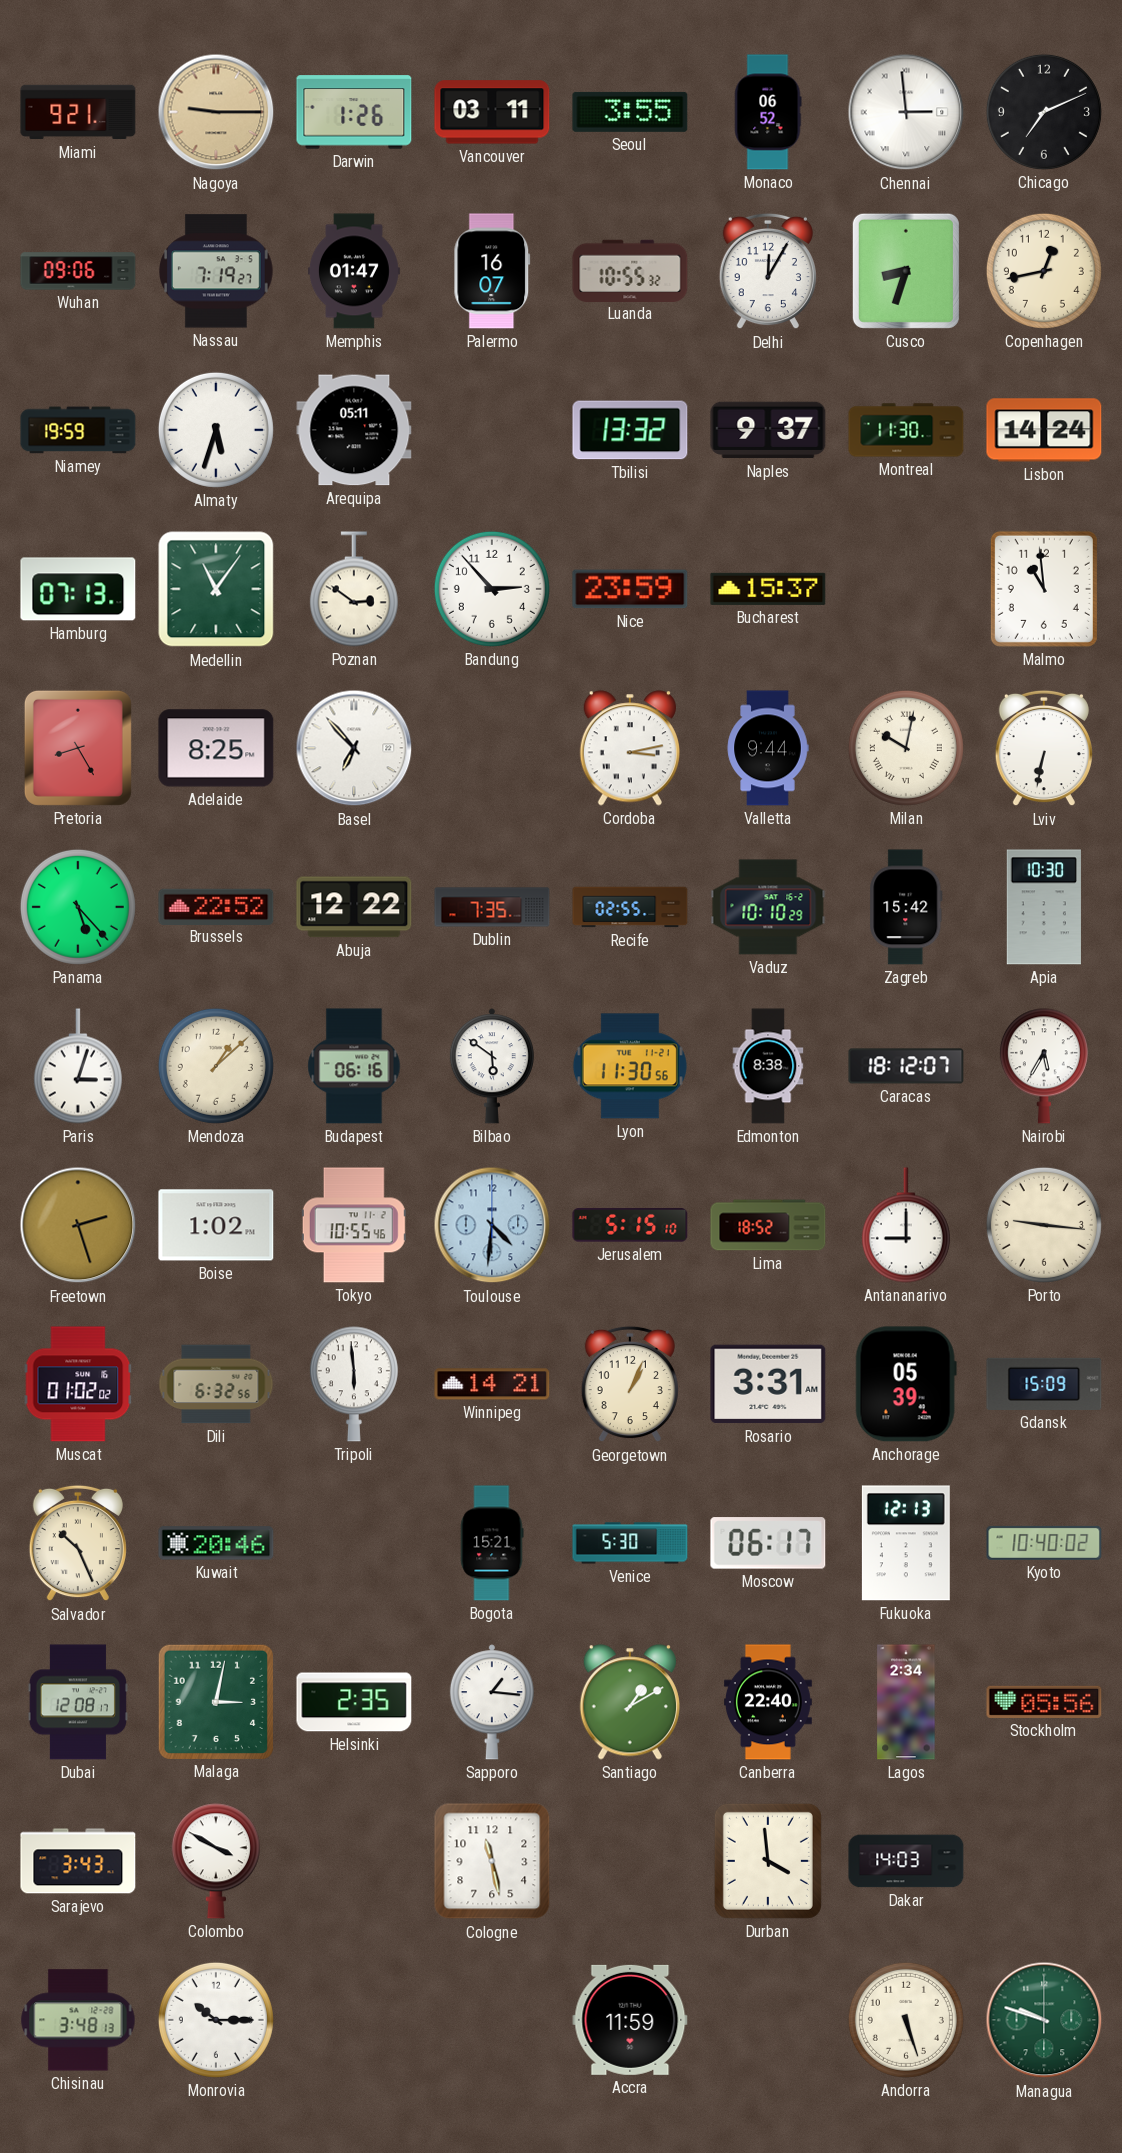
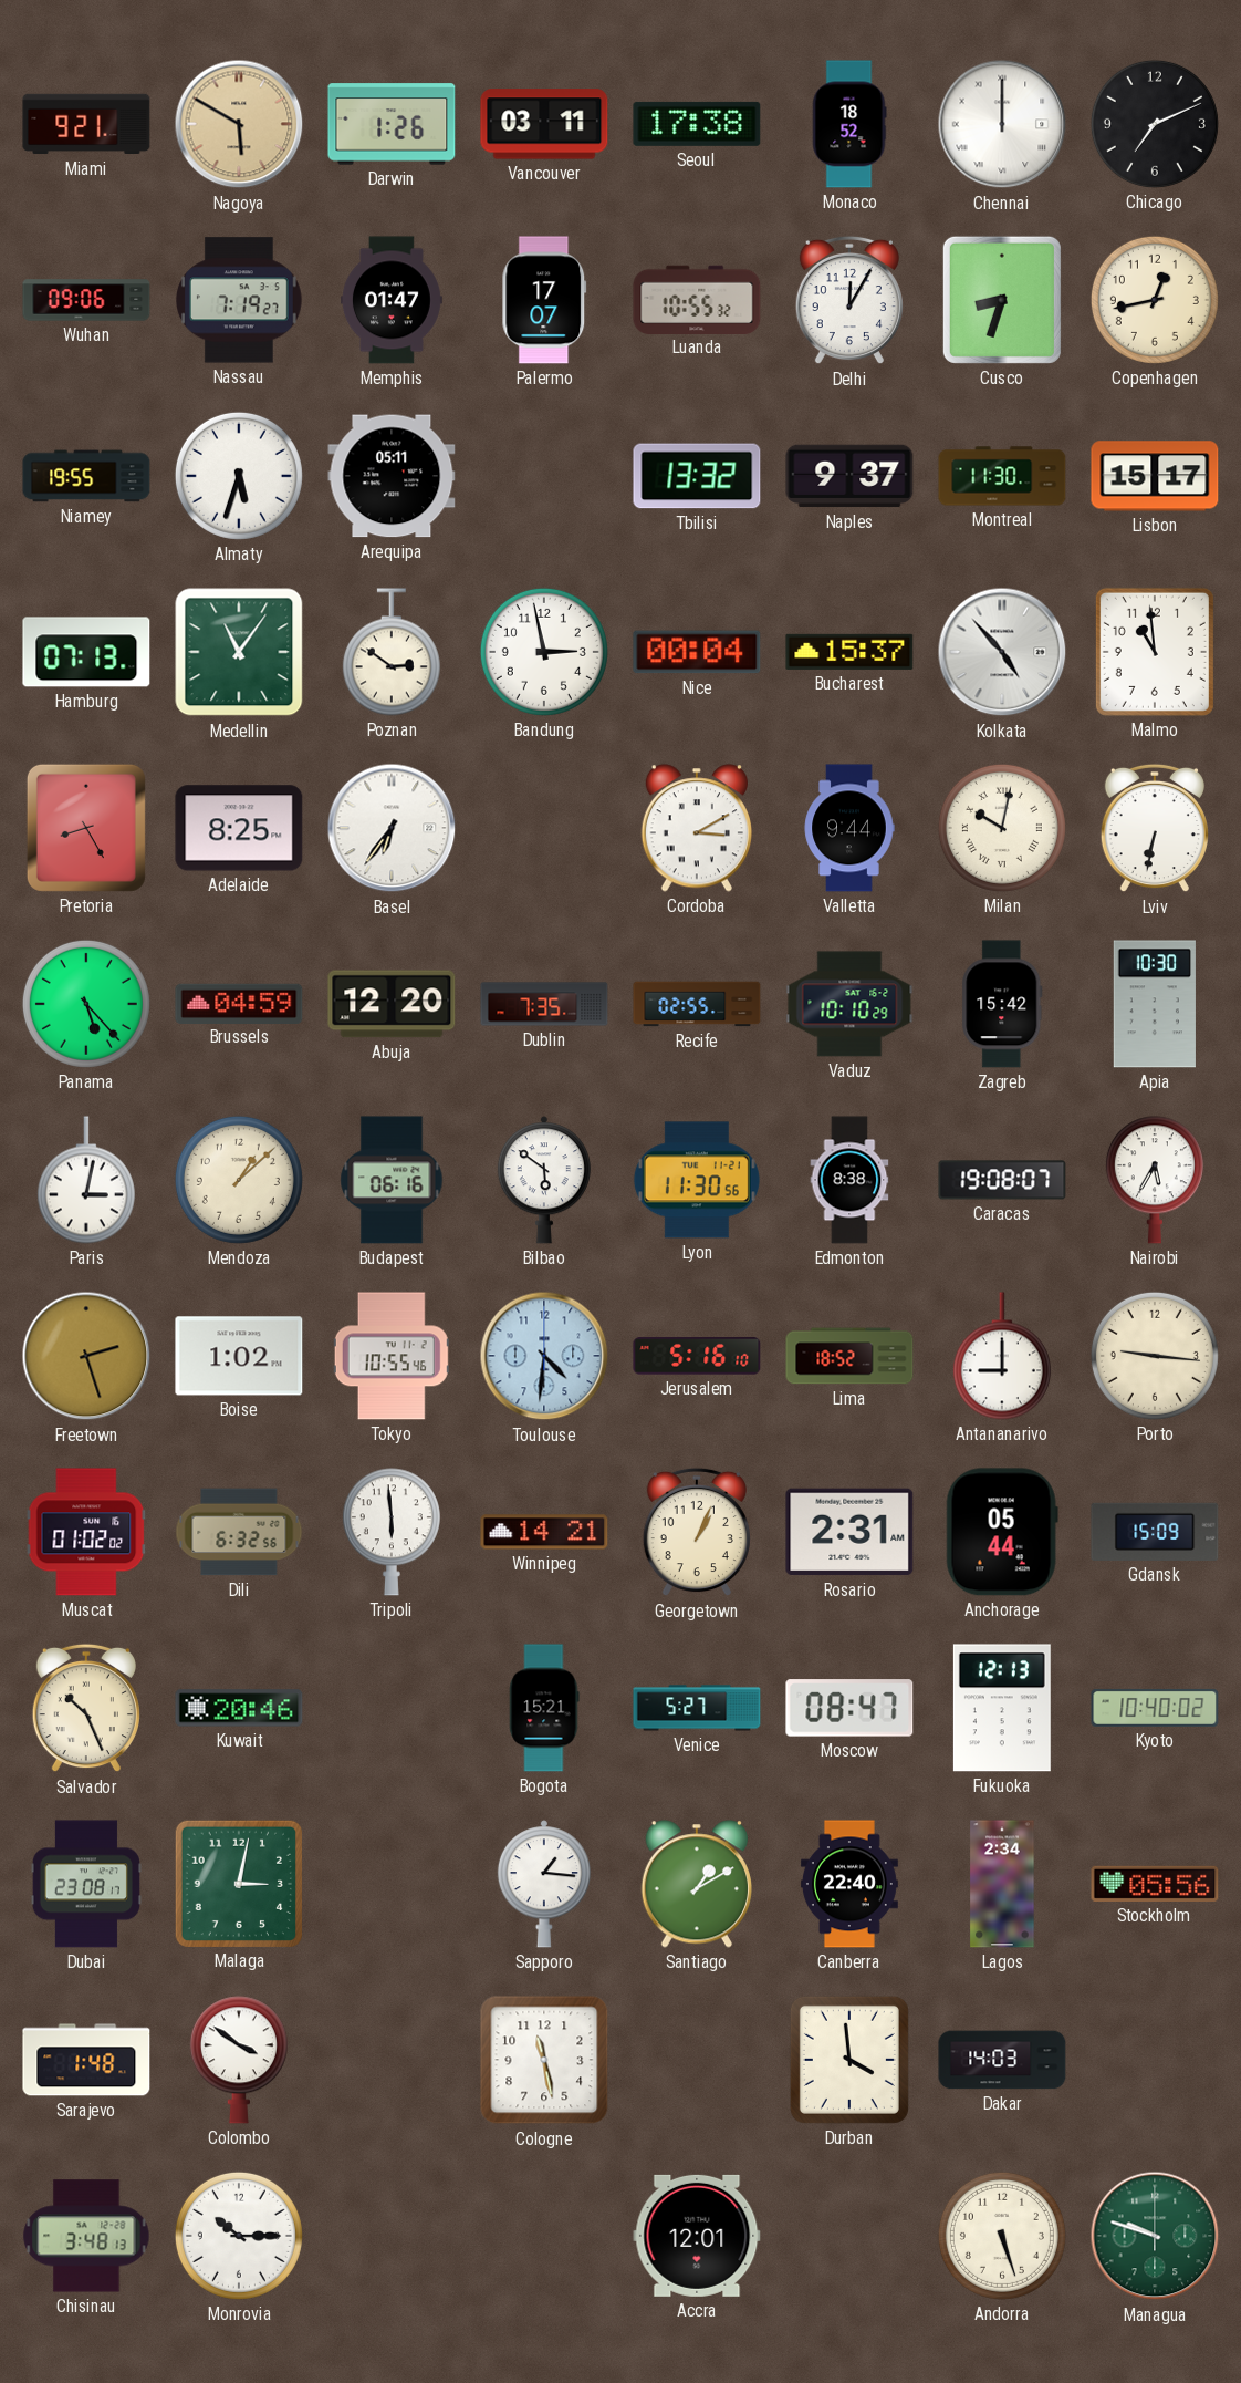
Nagoya: 9:15 -> 5:50 (239, 124)
Seoul: 3:55 -> 17:38 (697, 124)
Monaco: 06:52 -> 18:52 (849, 124)
Chennai: 2:59 -> 12:00 (1002, 124)
Palermo: 16:07 -> 17:07 (544, 300)
Niamey: 19:59 -> 19:55 (86, 476)
Lisbon: 14:24 -> 15:17 (1155, 476)
Bandung: 2:53 -> 2:58 (544, 652)
Nice: 23:59 -> 00:04 (697, 652)
Kolkata: none -> 4:53 (1002, 652)
Basel: 6:53 -> 6:36 (392, 828)
Cordoba: 3:13 -> 3:10 (697, 828)
Brussels: 22:52 -> 04:59 (239, 1003)
Abuja: 12:22 -> 12:20 (392, 1004)
Paris: 3:03 -> 3:02 (86, 1180)
Caracas: 18:12 -> 19:08 (1002, 1180)
Jerusalem: 5:15 -> 5:16 (697, 1356)
Rosario: 3:31 -> 2:31 (849, 1532)
Anchorage: 05:39 -> 05:44 (1002, 1532)
Venice: 5:30 -> 5:27 (697, 1708)
Moscow: 06:17 -> 08:47 (849, 1708)
Dubai: 12:08 -> 23:08 (86, 1884)
Helsinki: 2:35 -> none (354, 1702)
Sarajevo: 3:43 -> 1:48 (86, 2060)
Colombo: 3:50 -> 3:51 (239, 2060)
Accra: 11:59 -> 12:01 (697, 2236)
